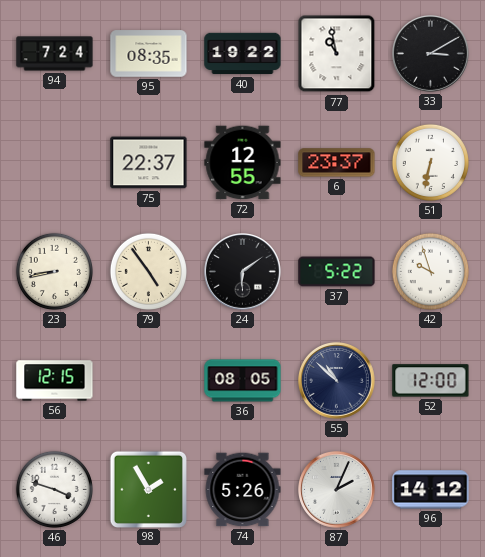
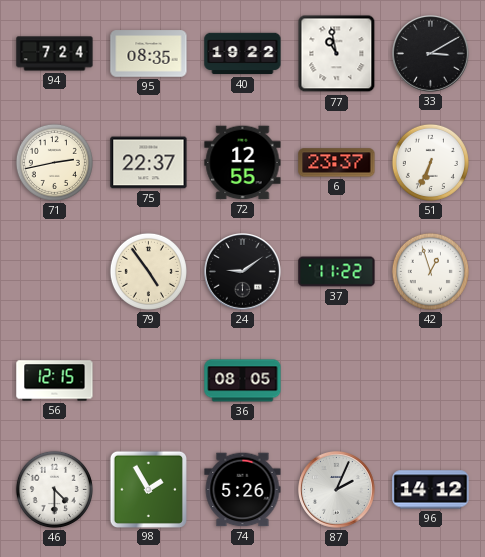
71: none -> 2:43 (54, 162)
51: 6:32 -> 6:34 (430, 162)
23: 8:43 -> none (54, 271)
24: 6:09 -> 9:09 (243, 272)
37: 5:22 -> 11:22 (337, 272)
42: 9:57 -> 12:57 (430, 271)
55: 10:52 -> none (337, 381)
52: 12:00 -> none (431, 381)
46: 3:48 -> 4:30 (54, 489)
